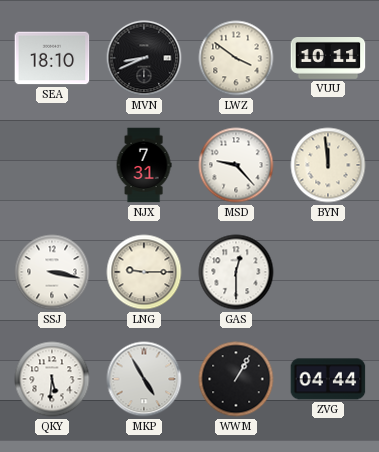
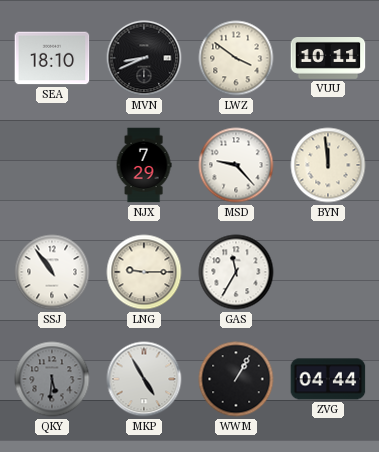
NJX: 7:31 -> 7:29 (144, 165)
SSJ: 3:17 -> 10:54 (52, 272)
GAS: 12:30 -> 11:35 (236, 272)
QKY dial: white -> grey (52, 379)
